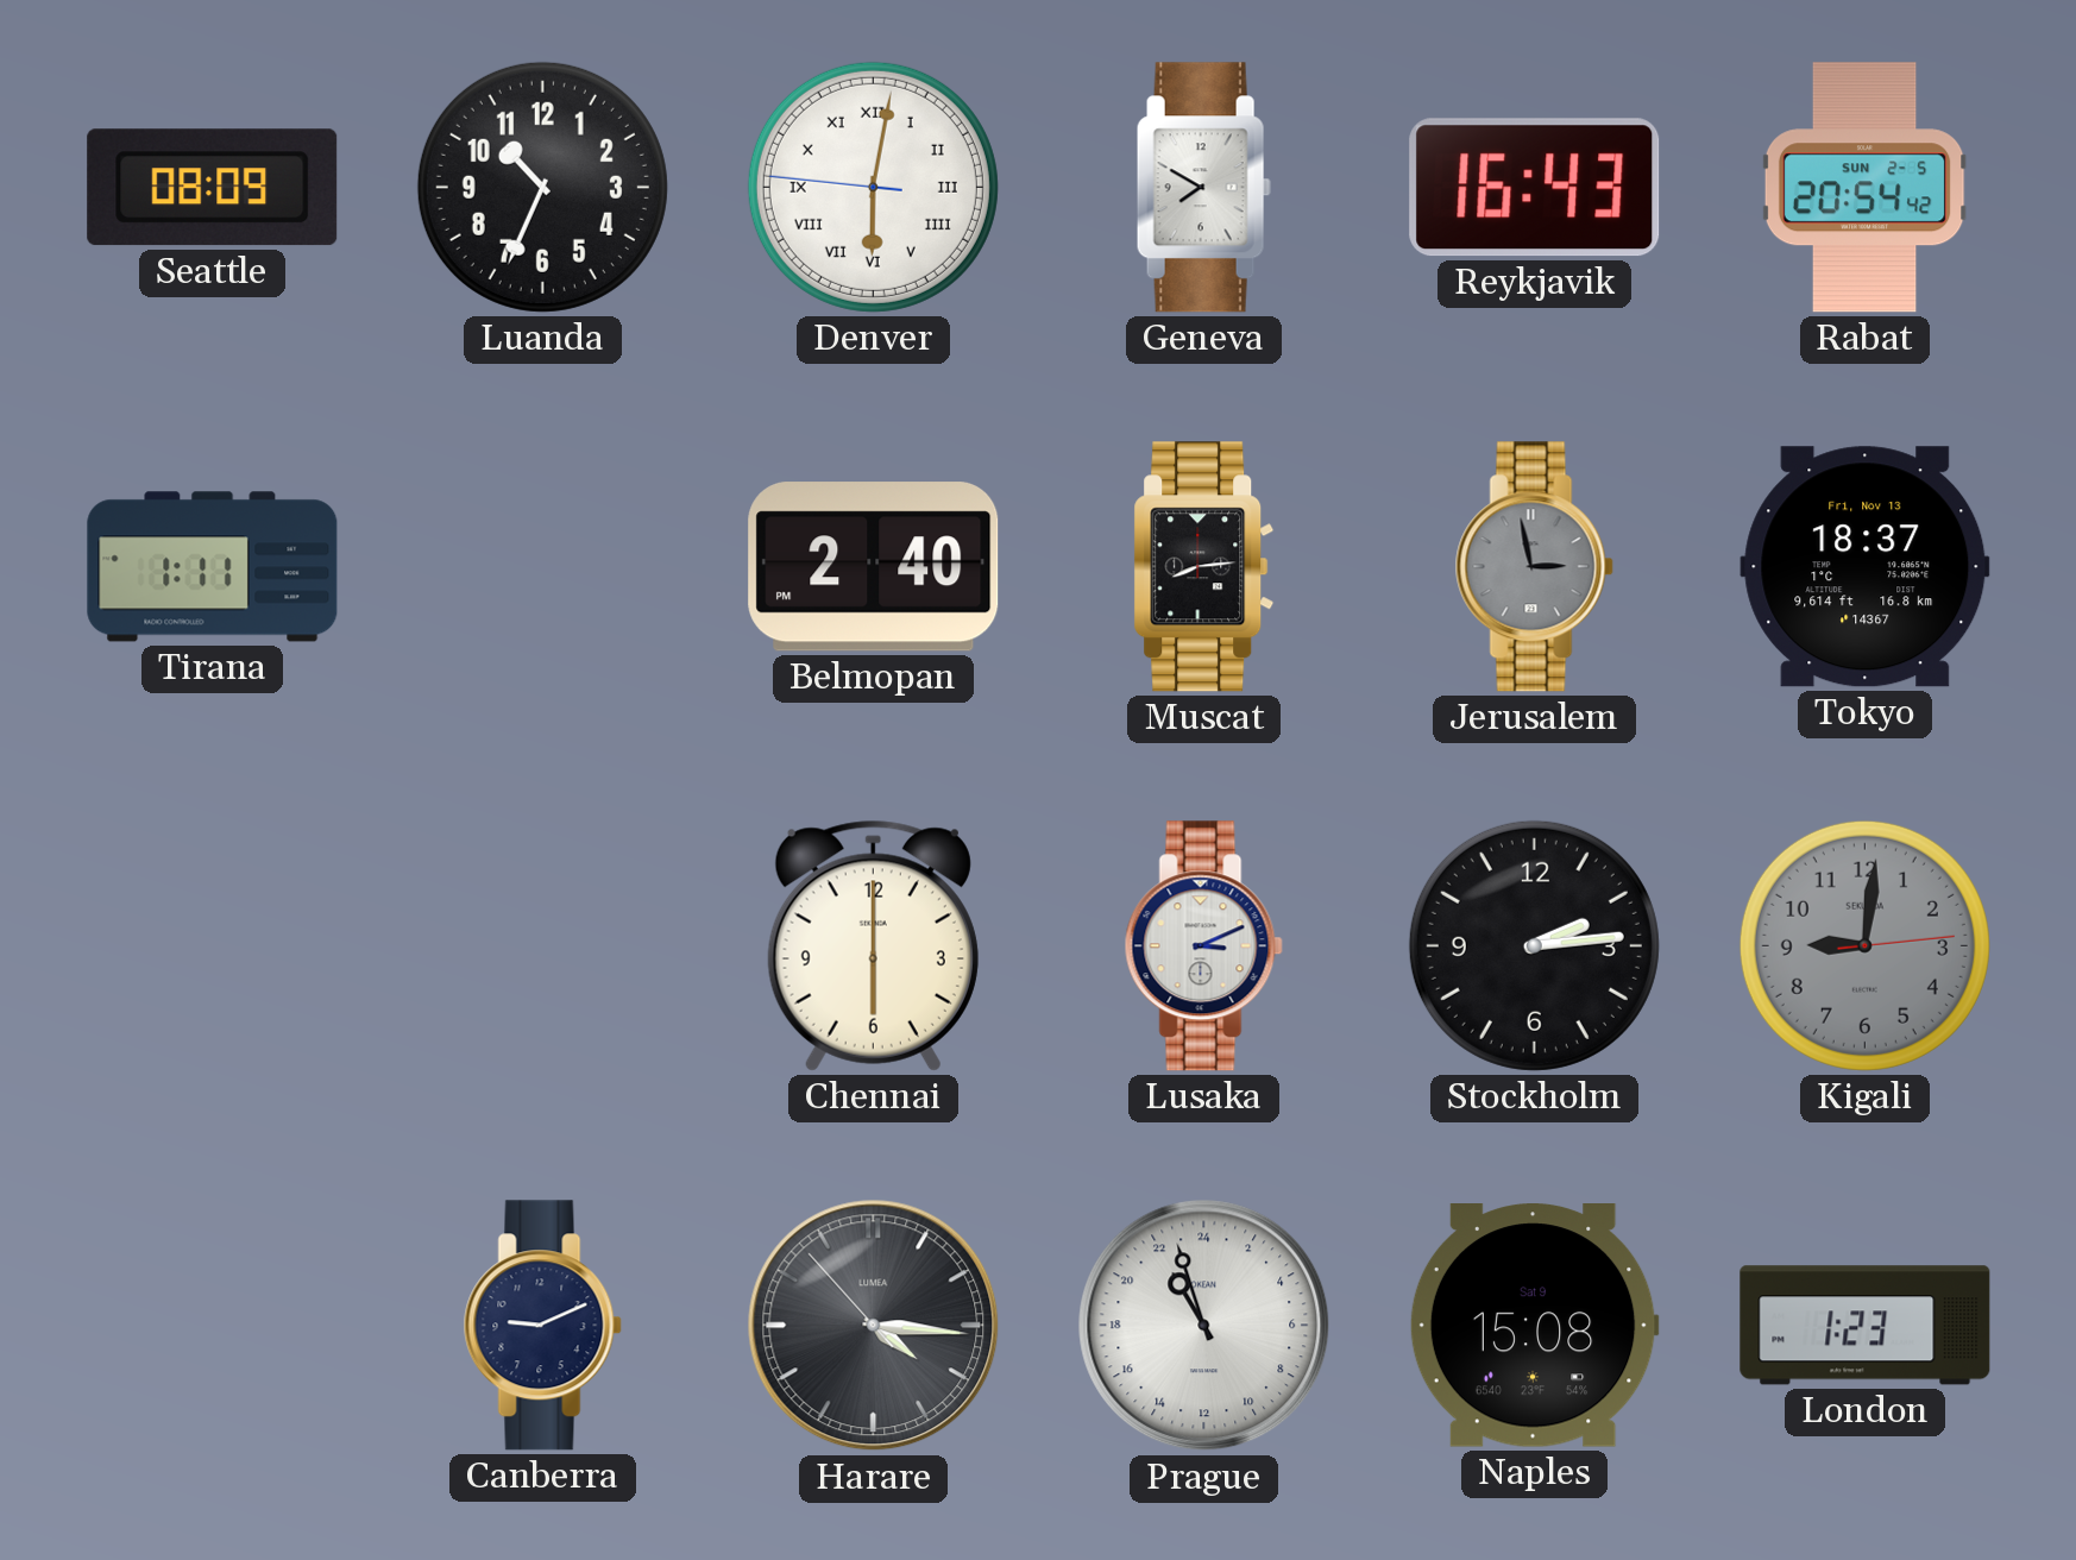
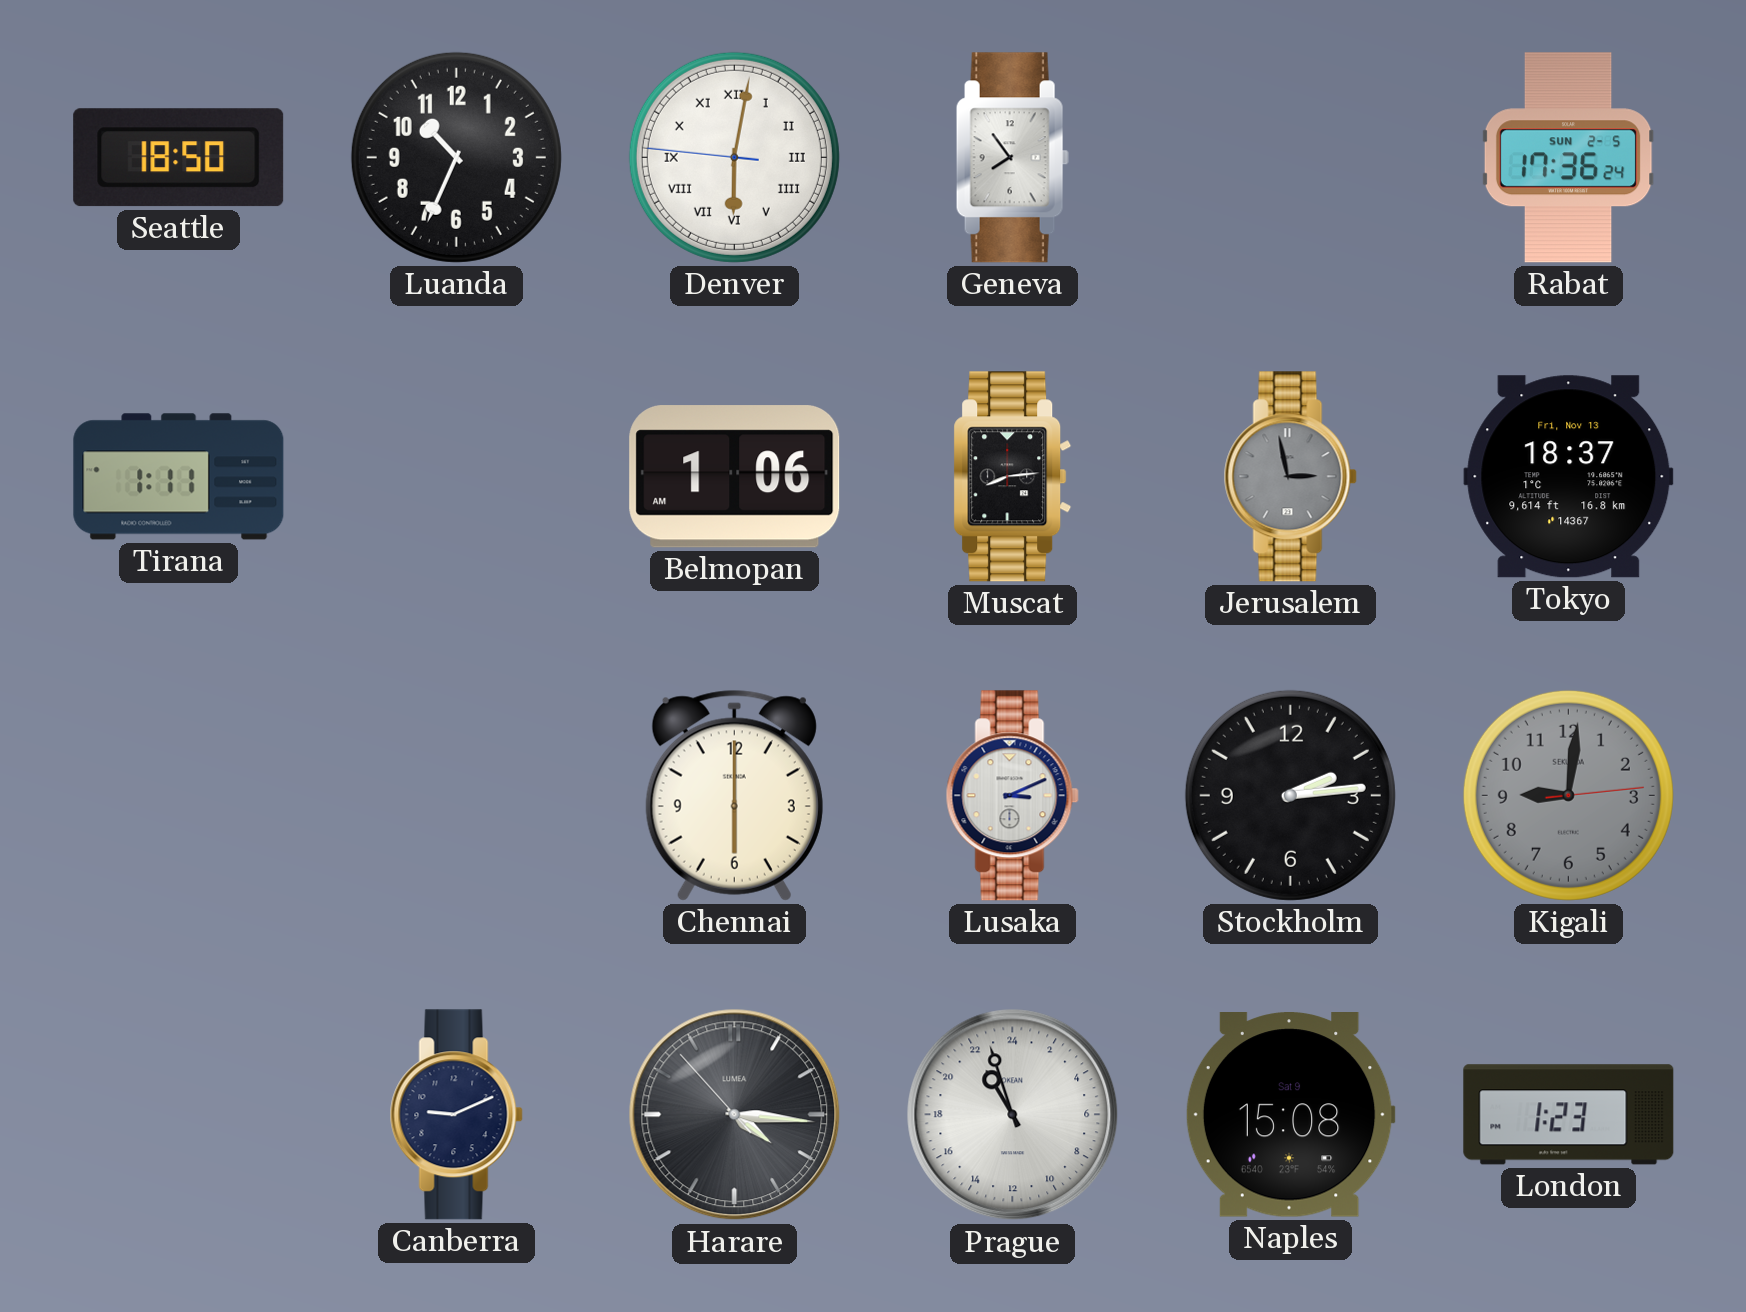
Seattle: 08:09 -> 18:50 (179, 158)
Geneva: 7:50 -> 7:54 (1012, 158)
Reykjavik: 16:43 -> none (1535, 188)
Rabat: 20:54 -> 17:36 (1568, 158)
Belmopan: 2:40 -> 1:06 (735, 477)
